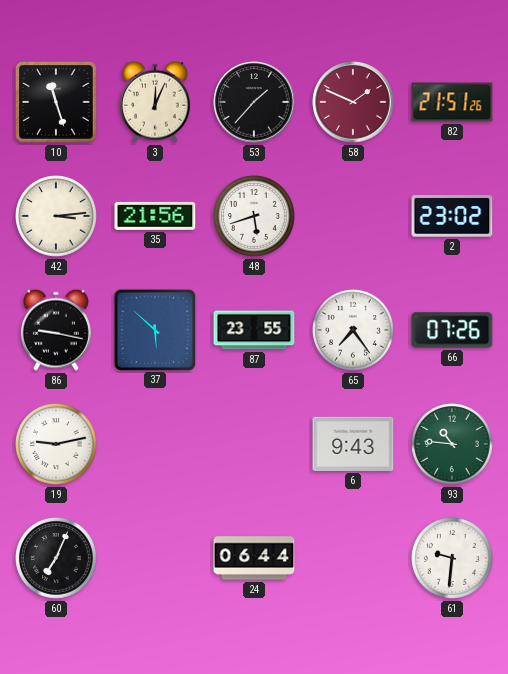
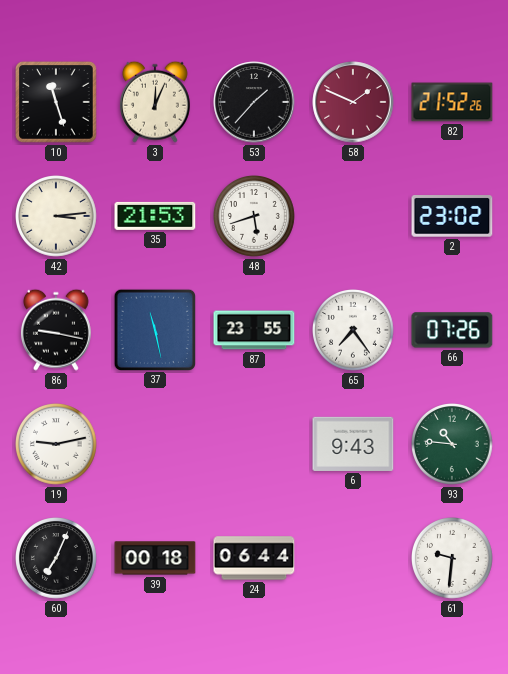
82: 21:51 -> 21:52 (452, 102)
35: 21:56 -> 21:53 (155, 216)
37: 5:52 -> 11:28 (154, 329)
39: none -> 00:18 (155, 558)
